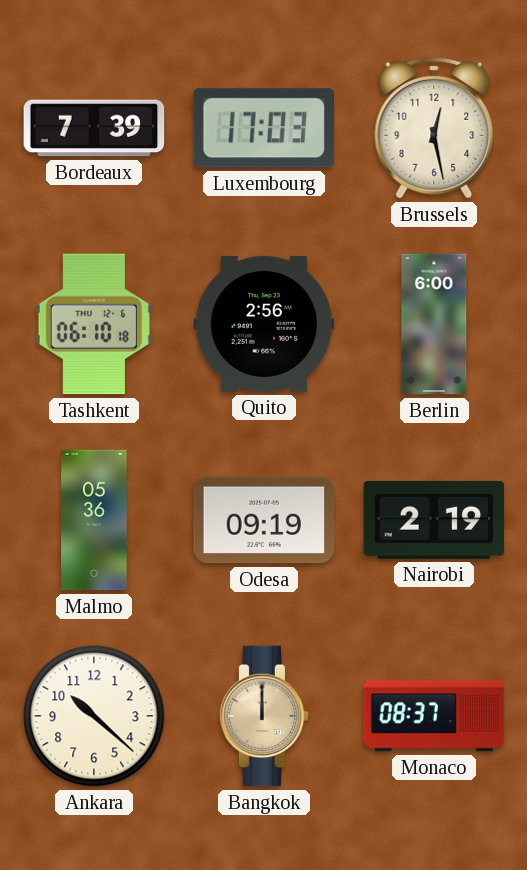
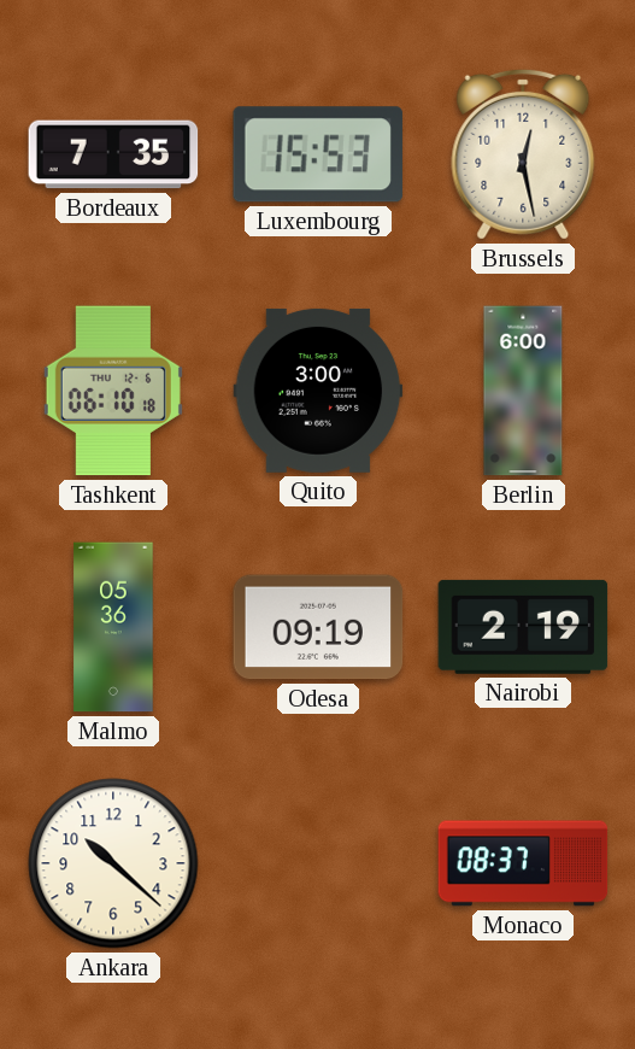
Bordeaux: 7:39 -> 7:35 (113, 154)
Luxembourg: 17:03 -> 15:53 (317, 154)
Quito: 2:56 -> 3:00 (318, 391)
Bangkok: 12:00 -> none (264, 716)
